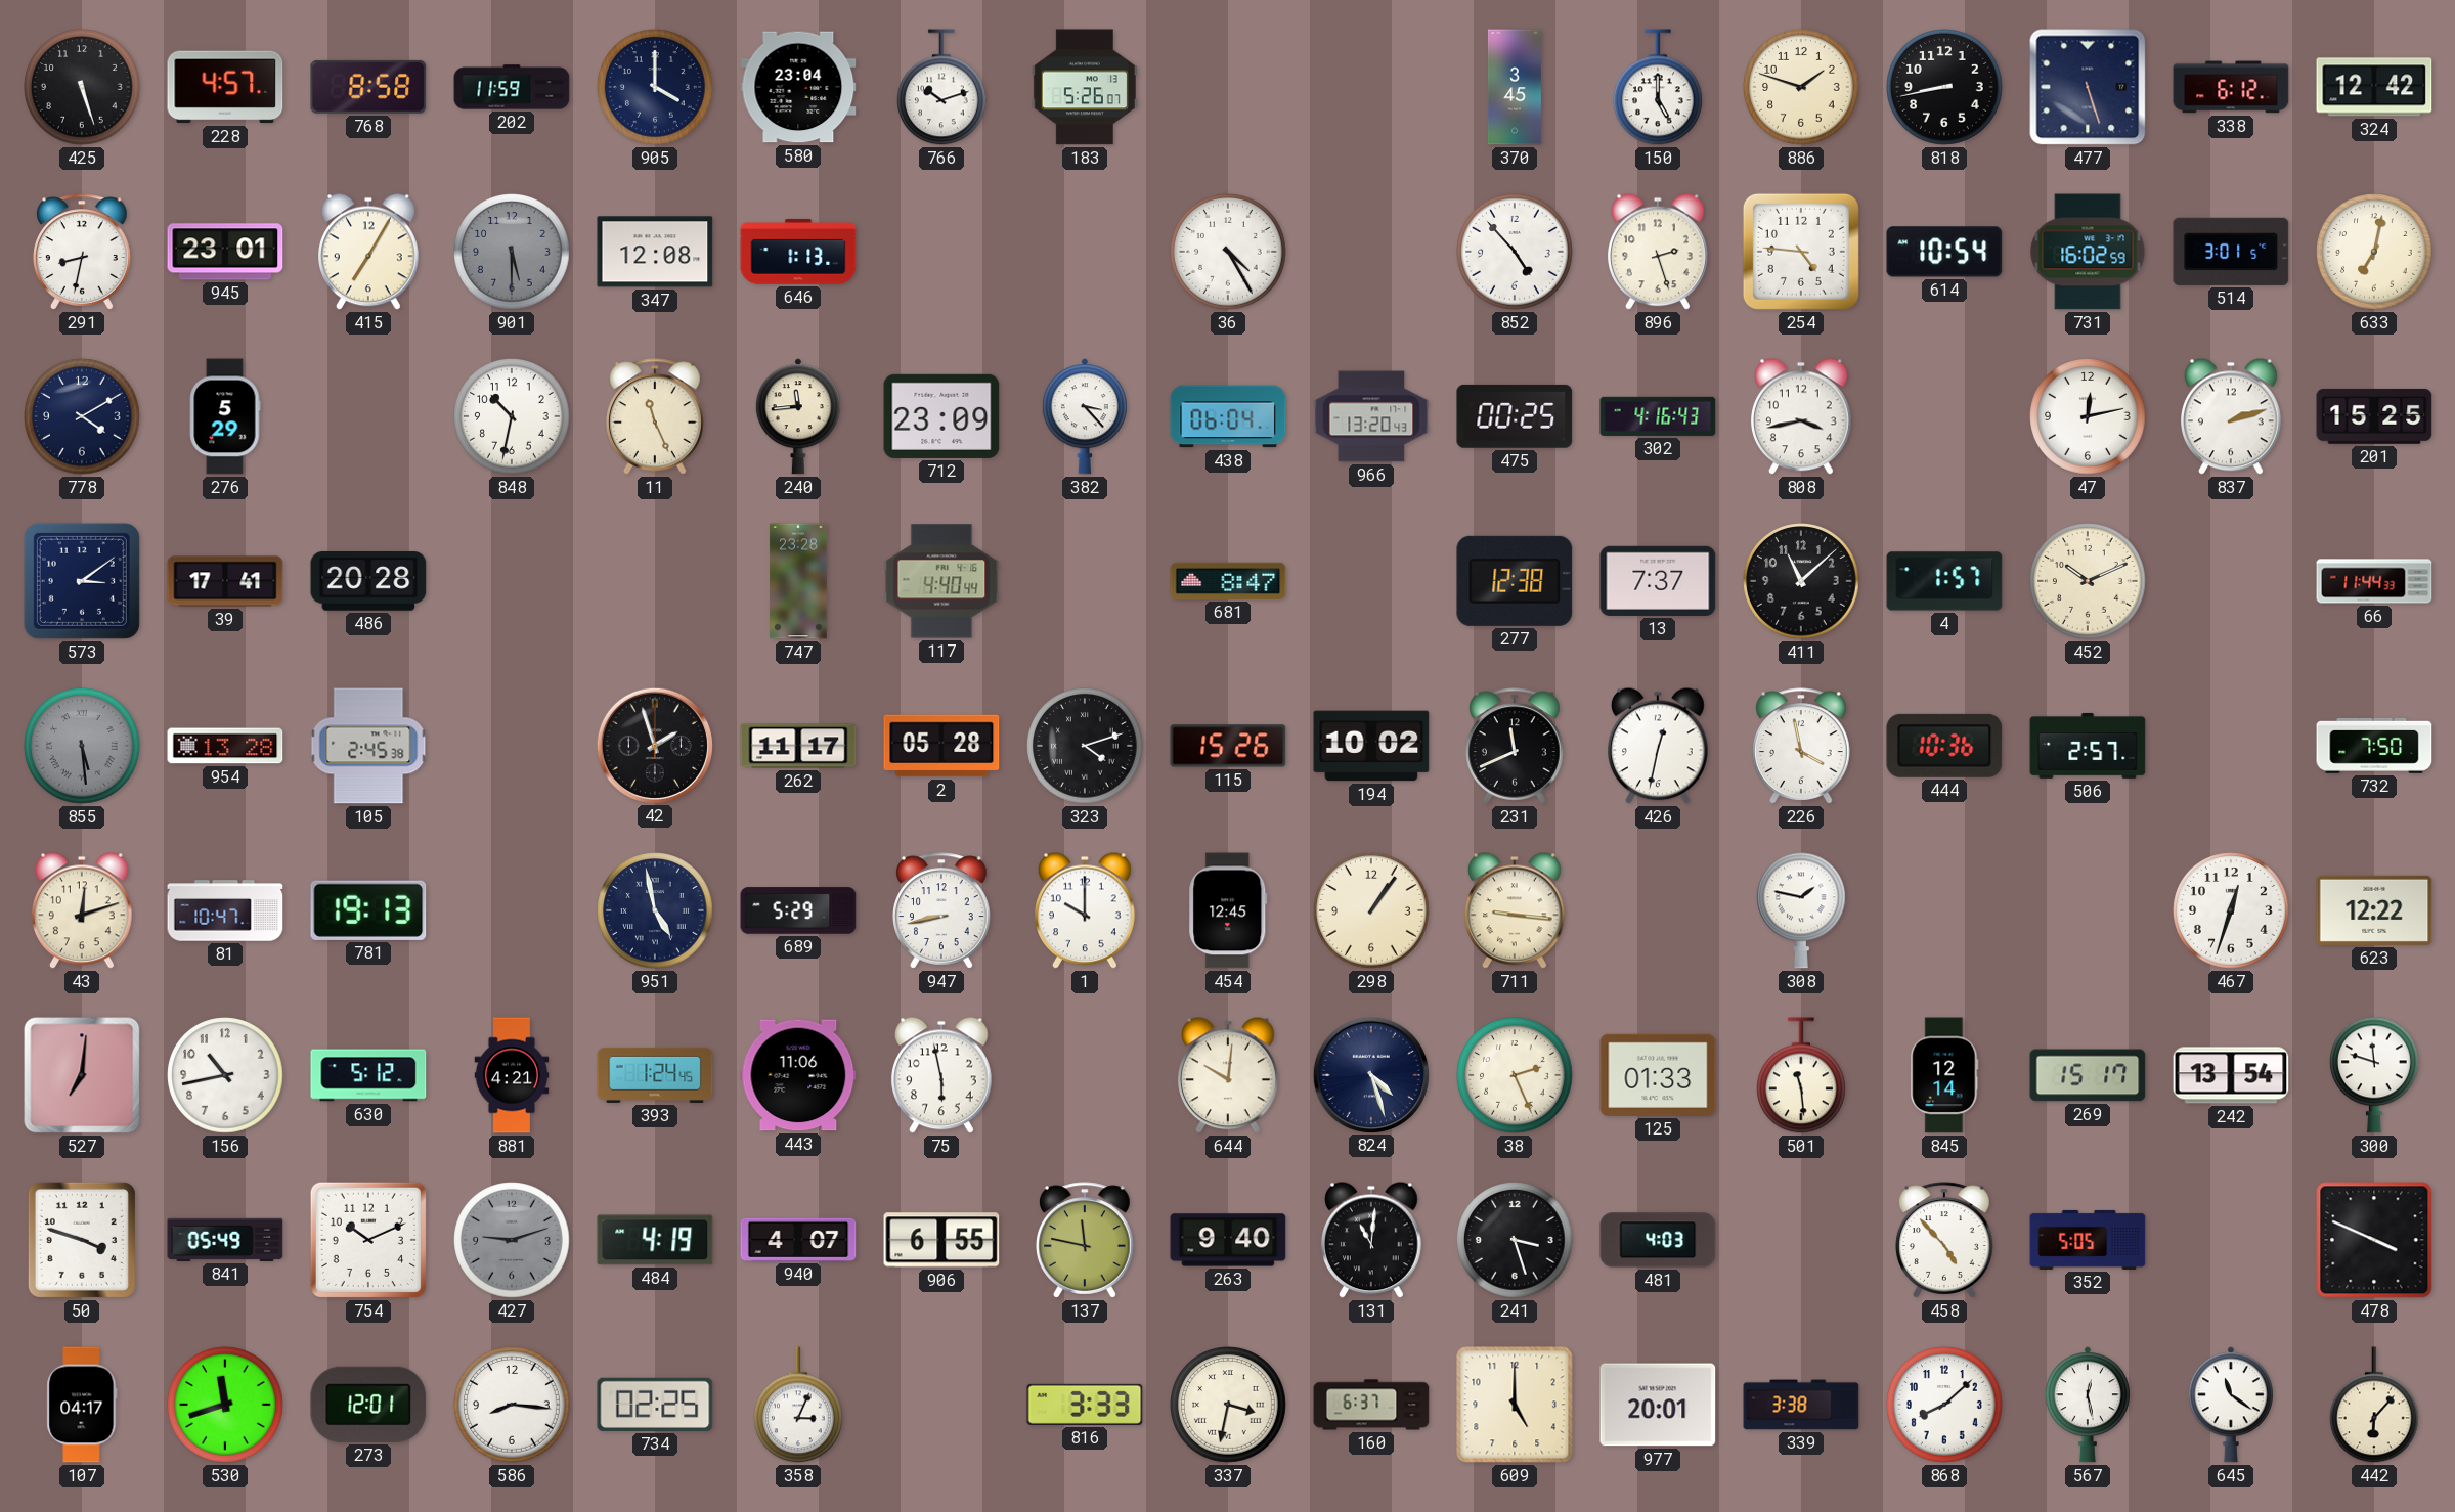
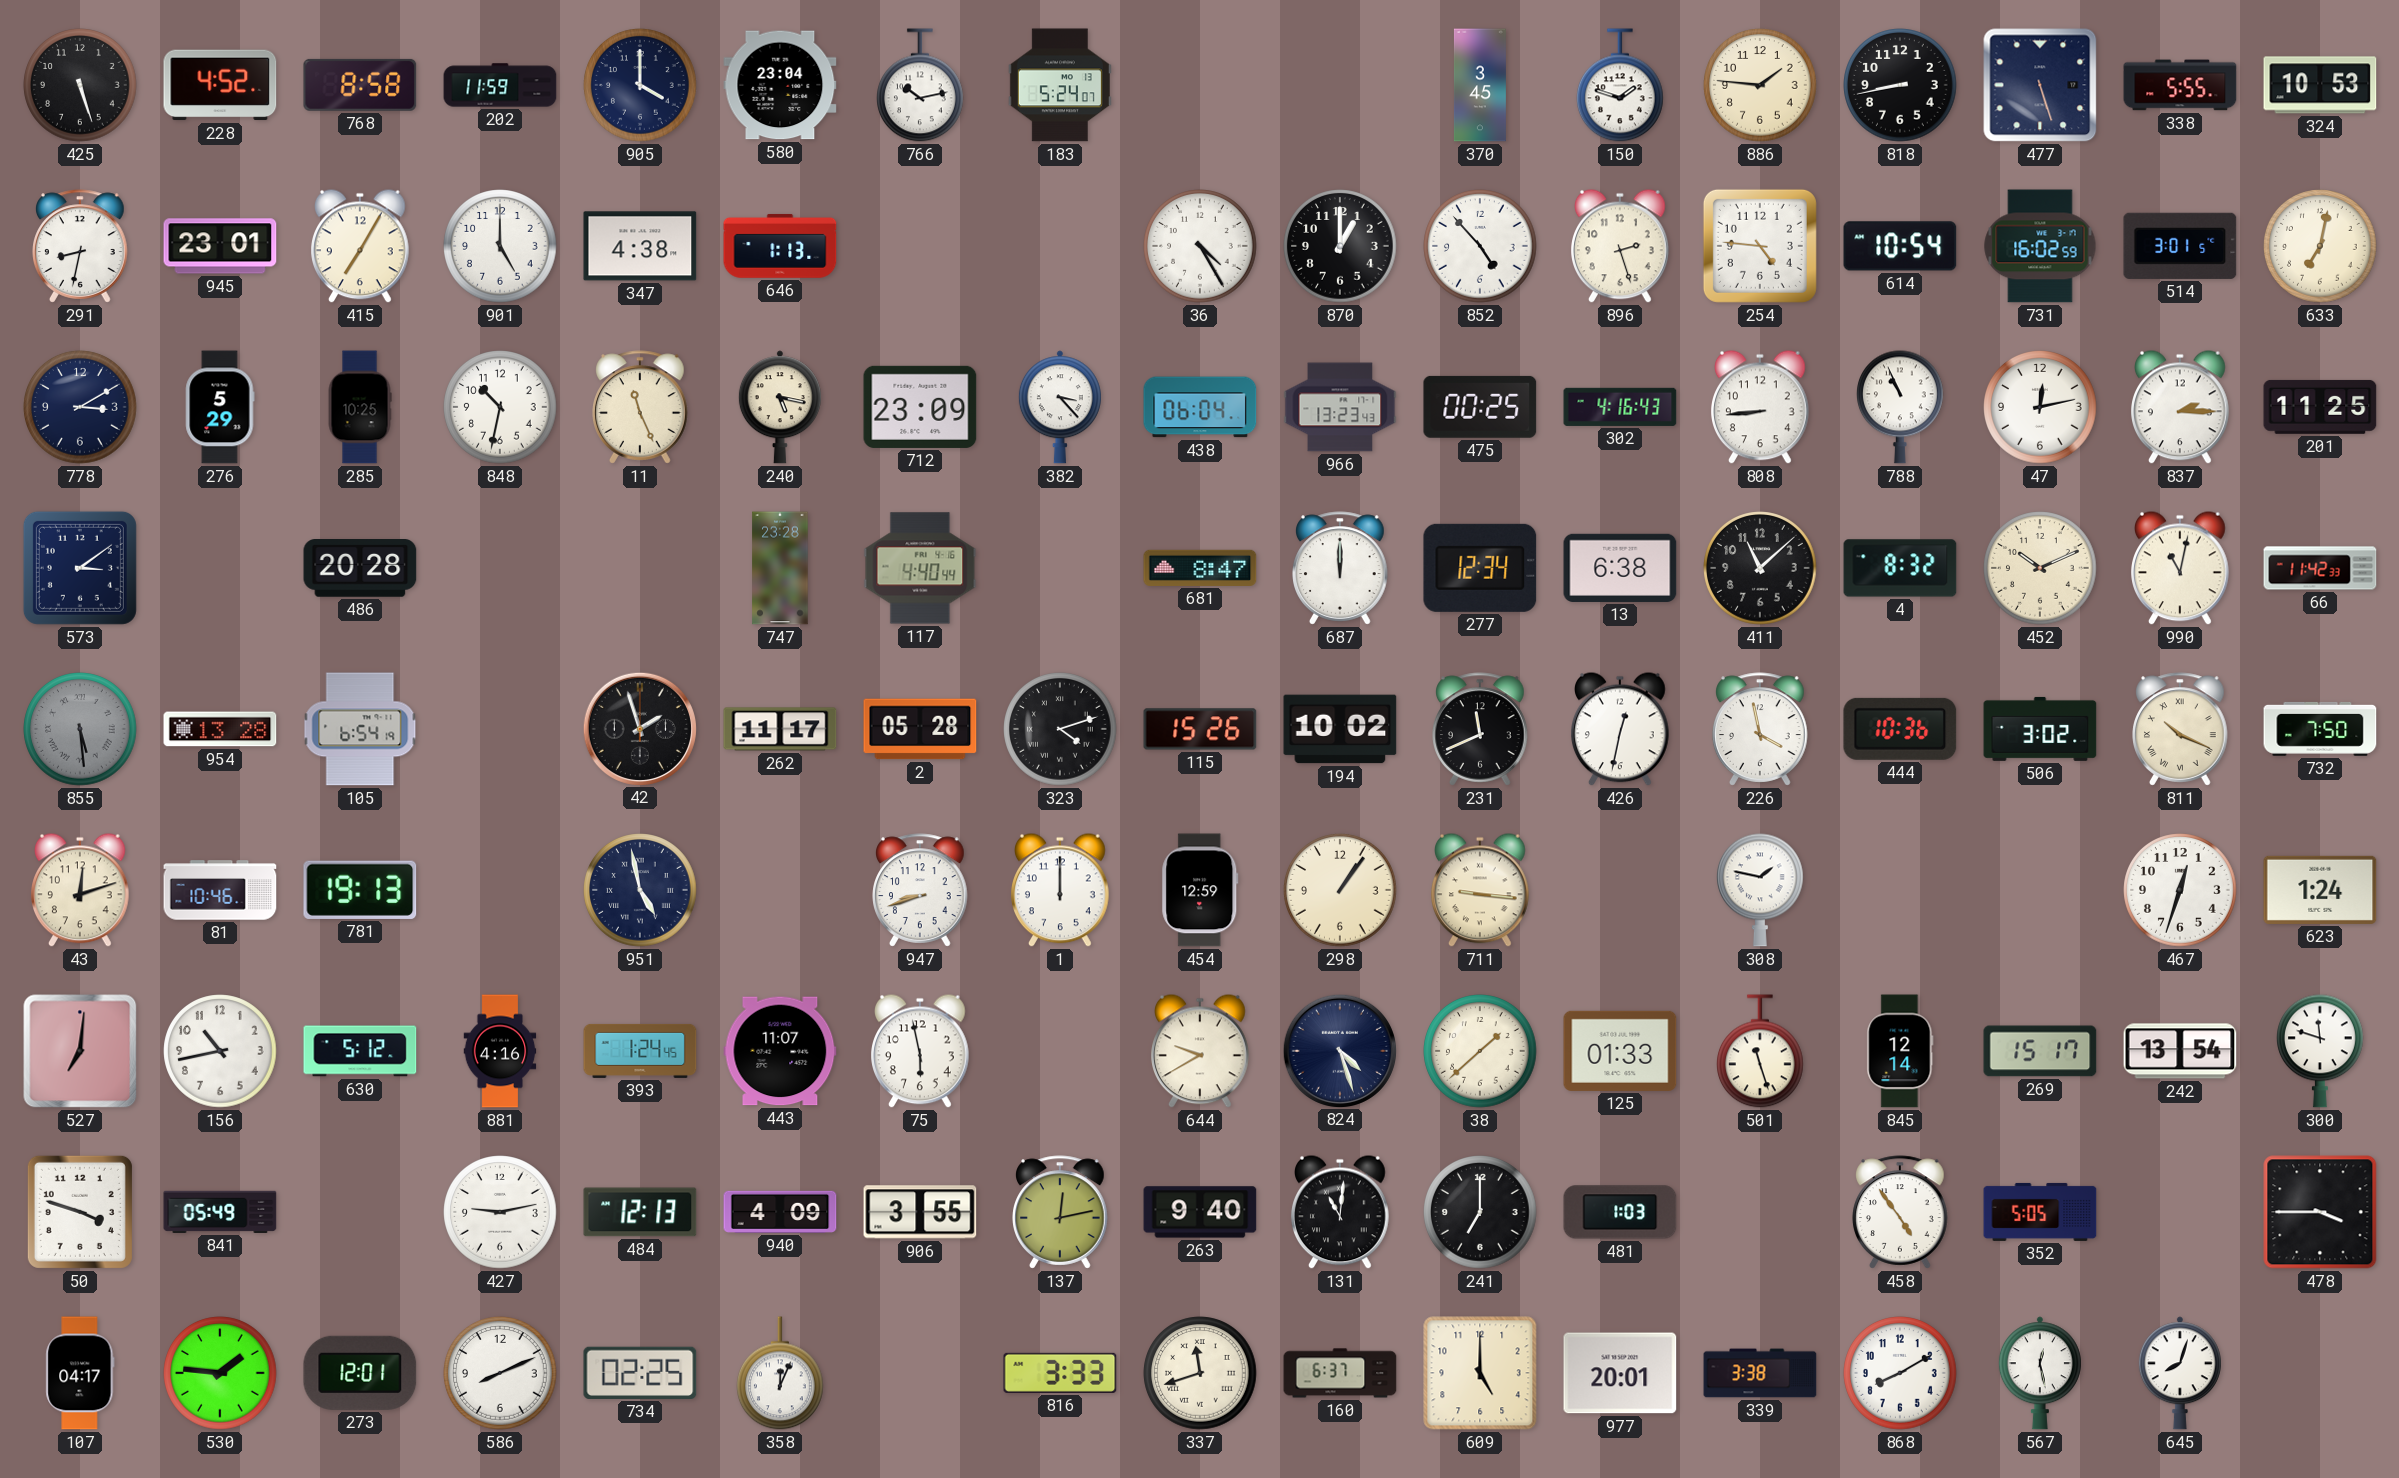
228: 4:57 -> 4:52 (220, 85)
766: 10:12 -> 10:13 (921, 85)
183: 5:26 -> 5:24 (1060, 85)
150: 5:00 -> 1:48 (1621, 85)
886: 1:48 -> 1:46 (1760, 85)
338: 6:12 -> 5:55 (2180, 85)
324: 12:42 -> 10:53 (2320, 85)
901: 5:30 -> 5:00 (500, 246)
901 dial: grey -> white (500, 246)
347: 12:08 -> 4:38 (640, 246)
870: none -> 1:00 (1340, 246)
778: 4:10 -> 3:10 (80, 407)
285: none -> 10:25 (360, 407)
240: 11:44 -> 5:17 (780, 407)
966: 13:20 -> 13:23 (1340, 407)
808: 3:43 -> 8:44 (1761, 407)
788: none -> 10:56 (1901, 407)
837: 2:12 -> 2:15 (2181, 407)
201: 15:25 -> 11:25 (2320, 407)
39: 17:41 -> none (225, 581)
687: none -> 12:00 (1340, 568)
277: 12:38 -> 12:34 (1480, 568)
13: 7:37 -> 6:38 (1620, 568)
4: 1:57 -> 8:32 (1900, 568)
990: none -> 11:02 (2181, 568)
66: 11:44 -> 11:42 (2320, 568)
105: 2:45 -> 6:54 (360, 729)
506: 2:57 -> 3:02 (2040, 729)
811: none -> 10:19 (2180, 729)
81: 10:47 -> 10:46 (220, 890)
689: 5:29 -> none (798, 910)
947: 8:43 -> 8:42 (920, 890)
1: 10:00 -> 12:00 (1061, 890)
454: 12:45 -> 12:59 (1200, 890)
623: 12:22 -> 1:24 (2320, 890)
881: 4:21 -> 4:16 (500, 1051)
443: 11:06 -> 11:07 (780, 1051)
644: 10:01 -> 9:40 (1201, 1051)
38: 2:26 -> 1:38 (1480, 1051)
501: 11:29 -> 11:27 (1761, 1051)
754: 10:11 -> none (368, 1240)
427: 9:12 -> 9:13 (500, 1212)
427 dial: grey -> white (500, 1212)
484: 4:19 -> 12:13 (640, 1212)
940: 4:07 -> 4:09 (780, 1212)
906: 6:55 -> 3:55 (920, 1212)
137: 11:47 -> 12:13 (1060, 1212)
241: 3:27 -> 7:00 (1480, 1212)
481: 4:03 -> 1:03 (1620, 1212)
458: 4:53 -> 4:54 (1900, 1212)
478: 3:49 -> 3:45 (2320, 1212)
530: 11:42 -> 1:46 (220, 1373)
586: 8:16 -> 8:11 (500, 1373)
358: 3:04 -> 12:04 (781, 1373)
337: 3:32 -> 11:42 (1200, 1373)
868: 8:08 -> 8:10 (1900, 1373)
645: 11:21 -> 8:03 (2180, 1373)
442: 6:07 -> none (2375, 1405)
